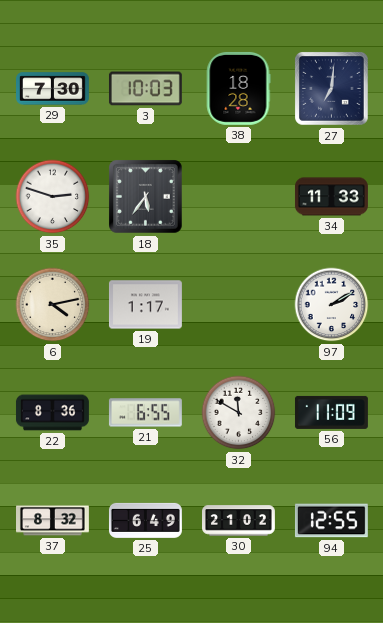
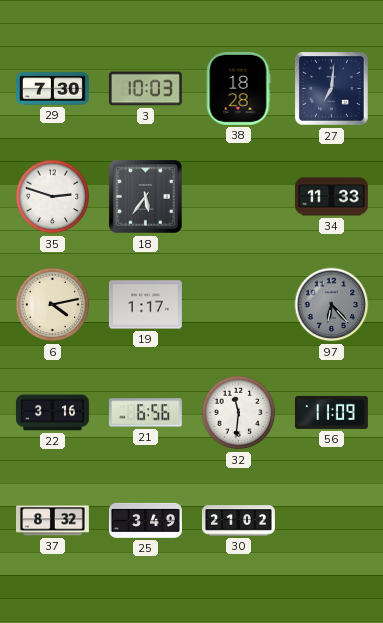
97: 2:10 -> 6:23 (332, 305)
97 dial: white -> grey (332, 305)
22: 8:36 -> 3:16 (53, 413)
21: 6:55 -> 6:56 (145, 413)
32: 11:50 -> 11:31 (239, 413)
25: 6:49 -> 3:49 (145, 520)
94: 12:55 -> none (331, 521)
